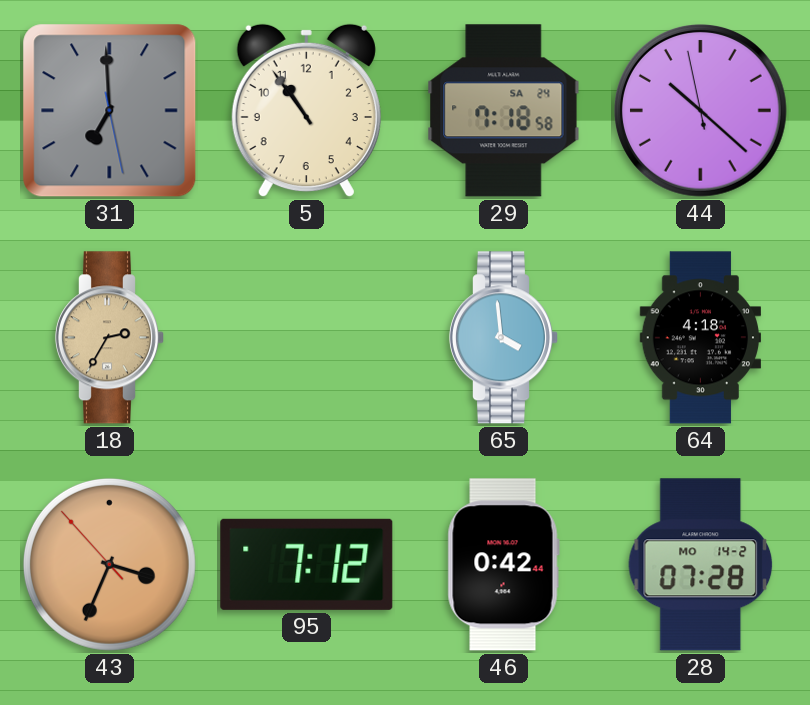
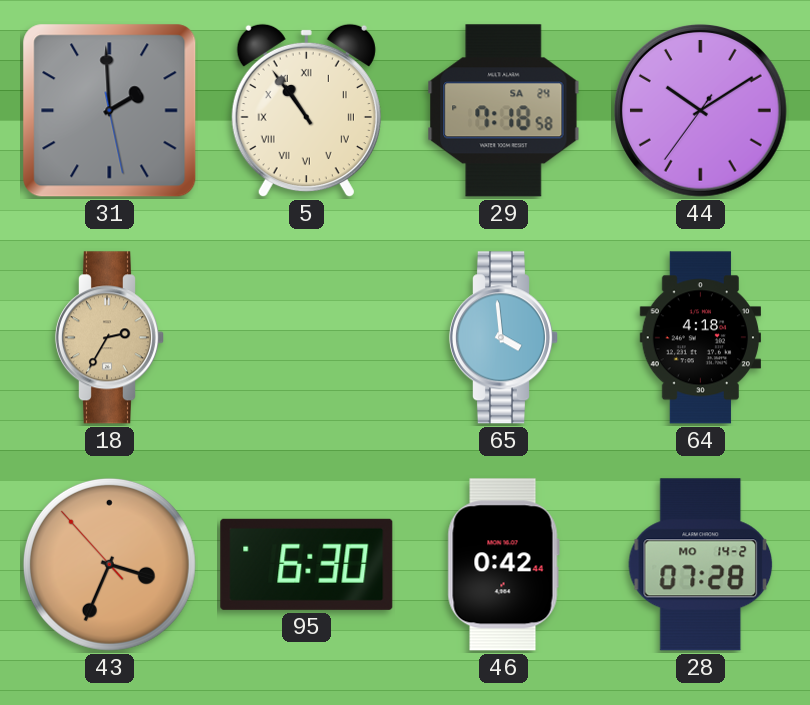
31: 6:59 -> 1:59 (110, 111)
5 numerals: Arabic -> Roman (306, 111)
44: 10:21 -> 10:09 (701, 111)
95: 7:12 -> 6:30 (307, 564)
